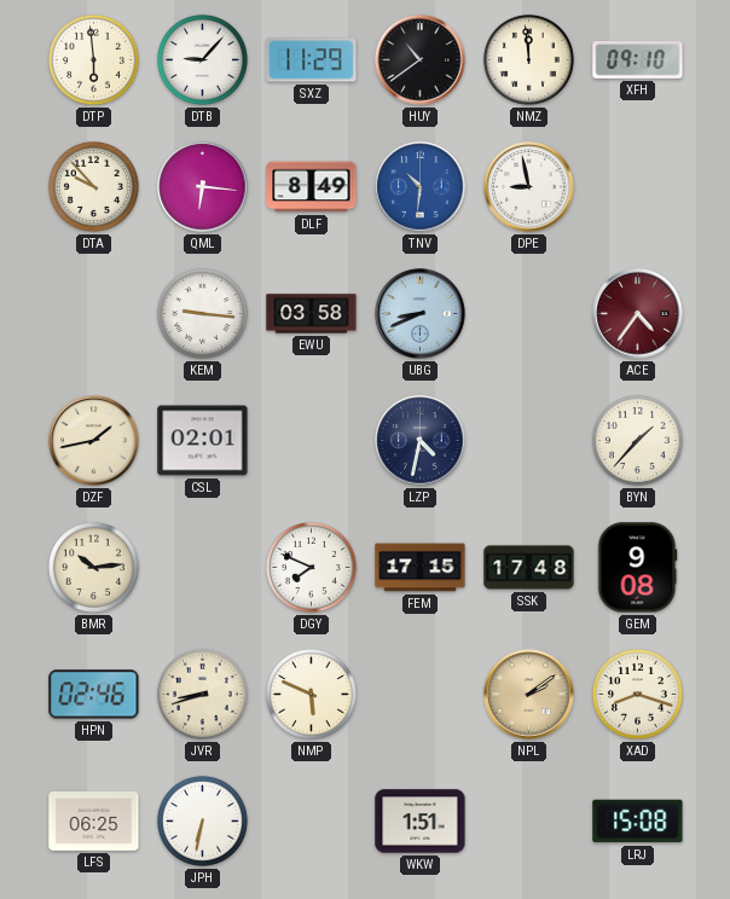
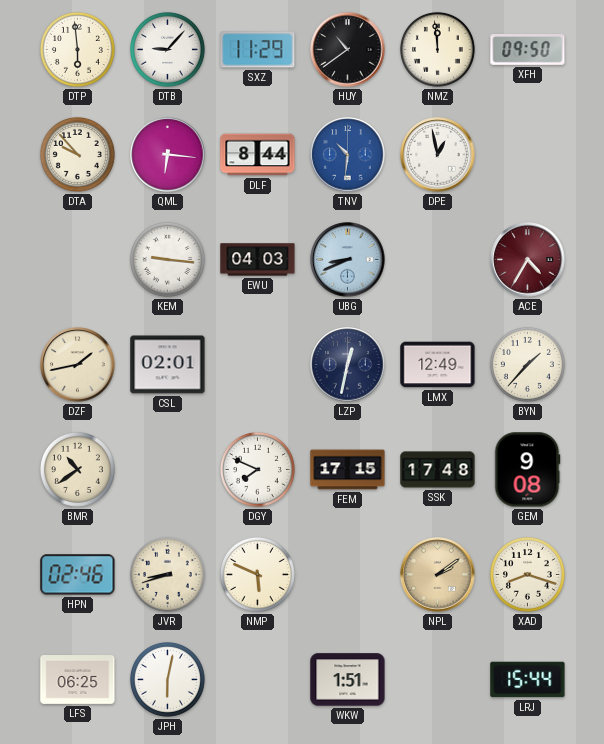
XFH: 09:10 -> 09:50 (528, 50)
DLF: 8:49 -> 8:44 (258, 155)
DPE: 8:58 -> 12:58 (438, 155)
EWU: 03:58 -> 04:03 (258, 260)
ACE: 4:36 -> 4:35 (528, 260)
LZP: 4:32 -> 12:32 (348, 365)
LMX: none -> 12:49 (438, 365)
BMR: 10:14 -> 10:39 (77, 469)
JPH: 6:32 -> 6:02 (167, 679)
LRJ: 15:08 -> 15:44 (528, 680)
